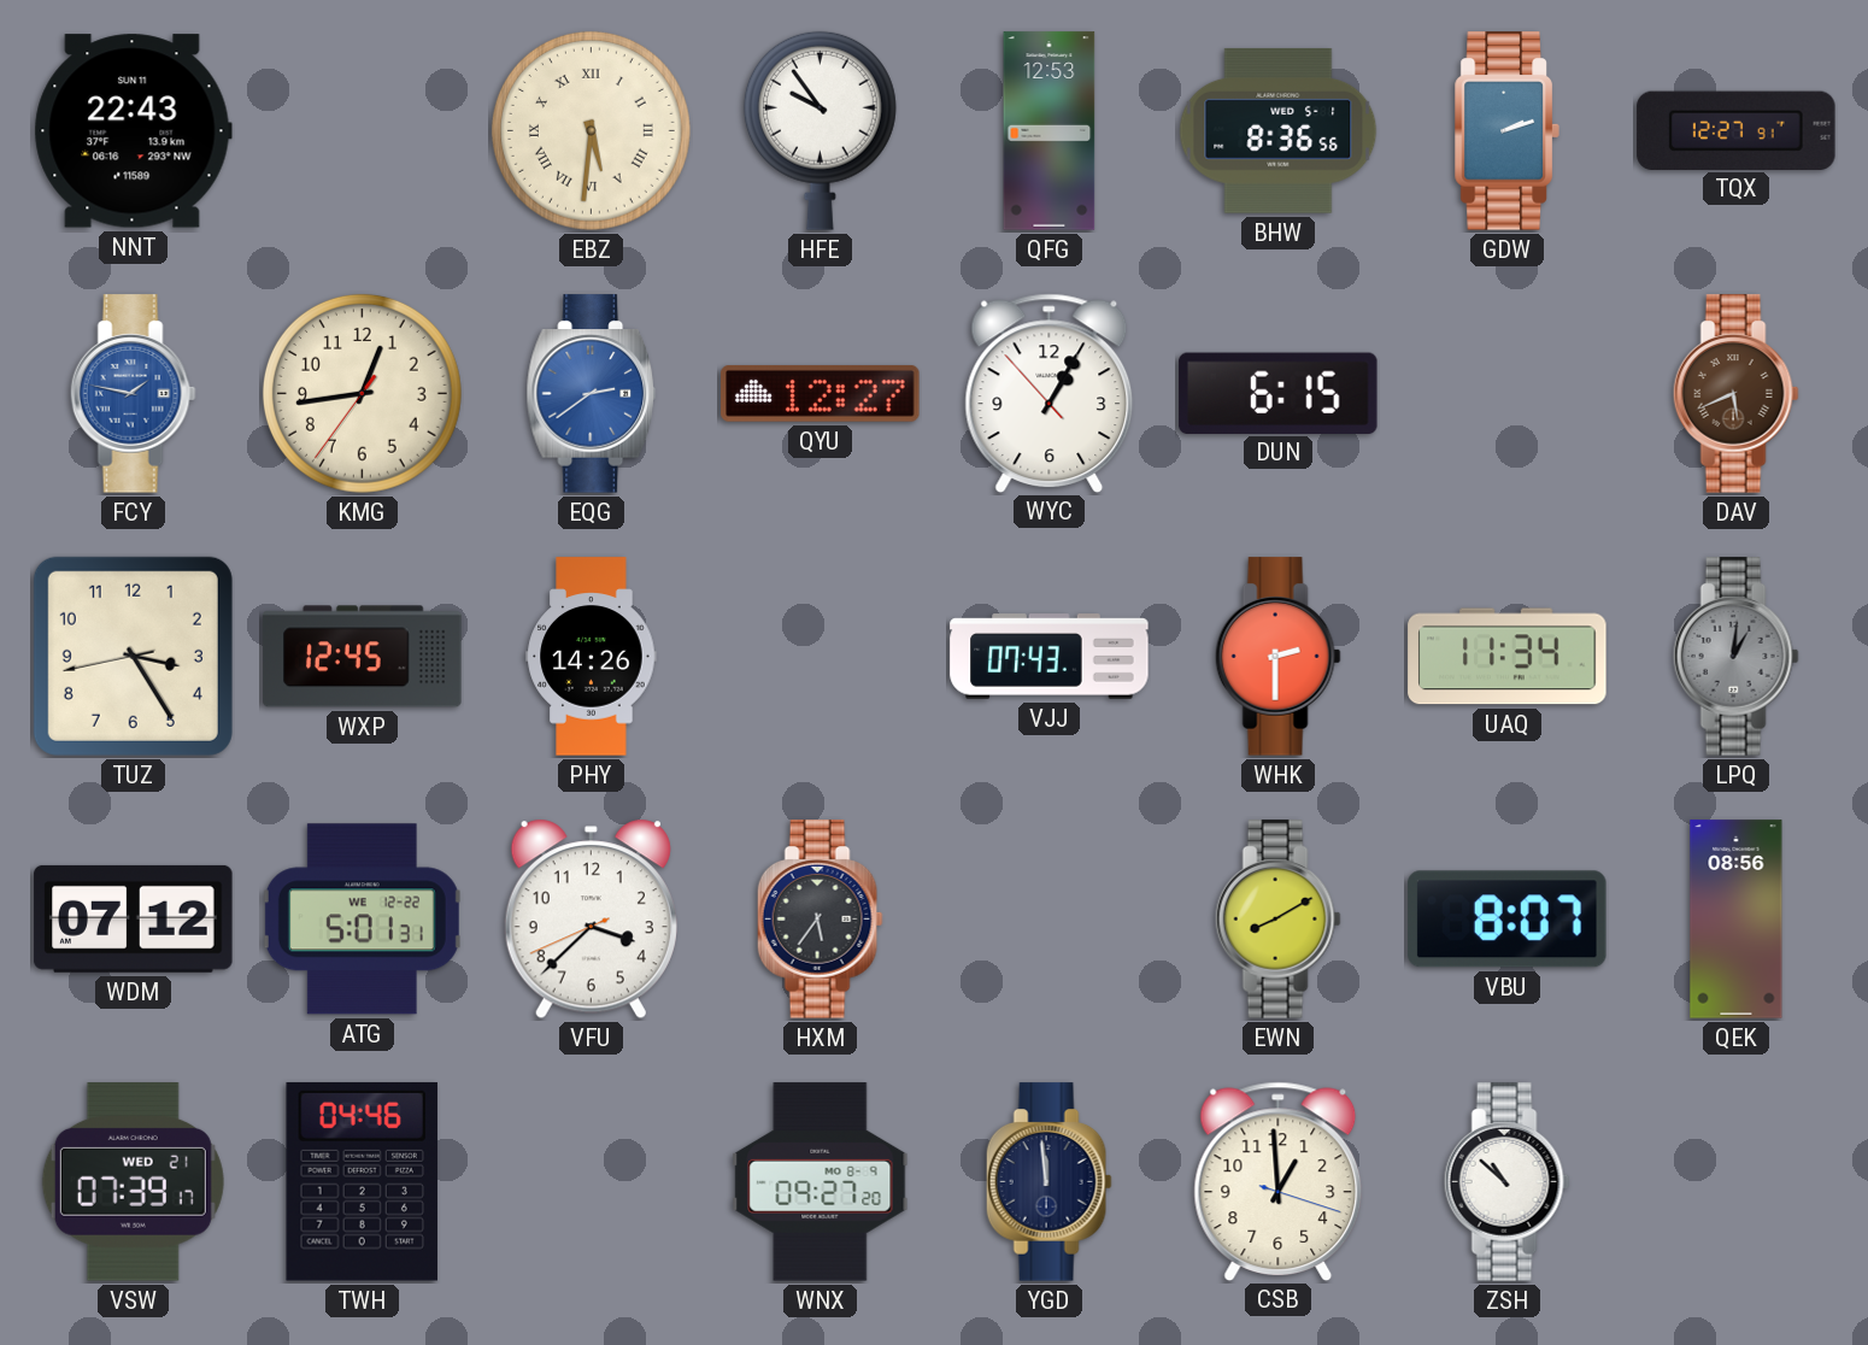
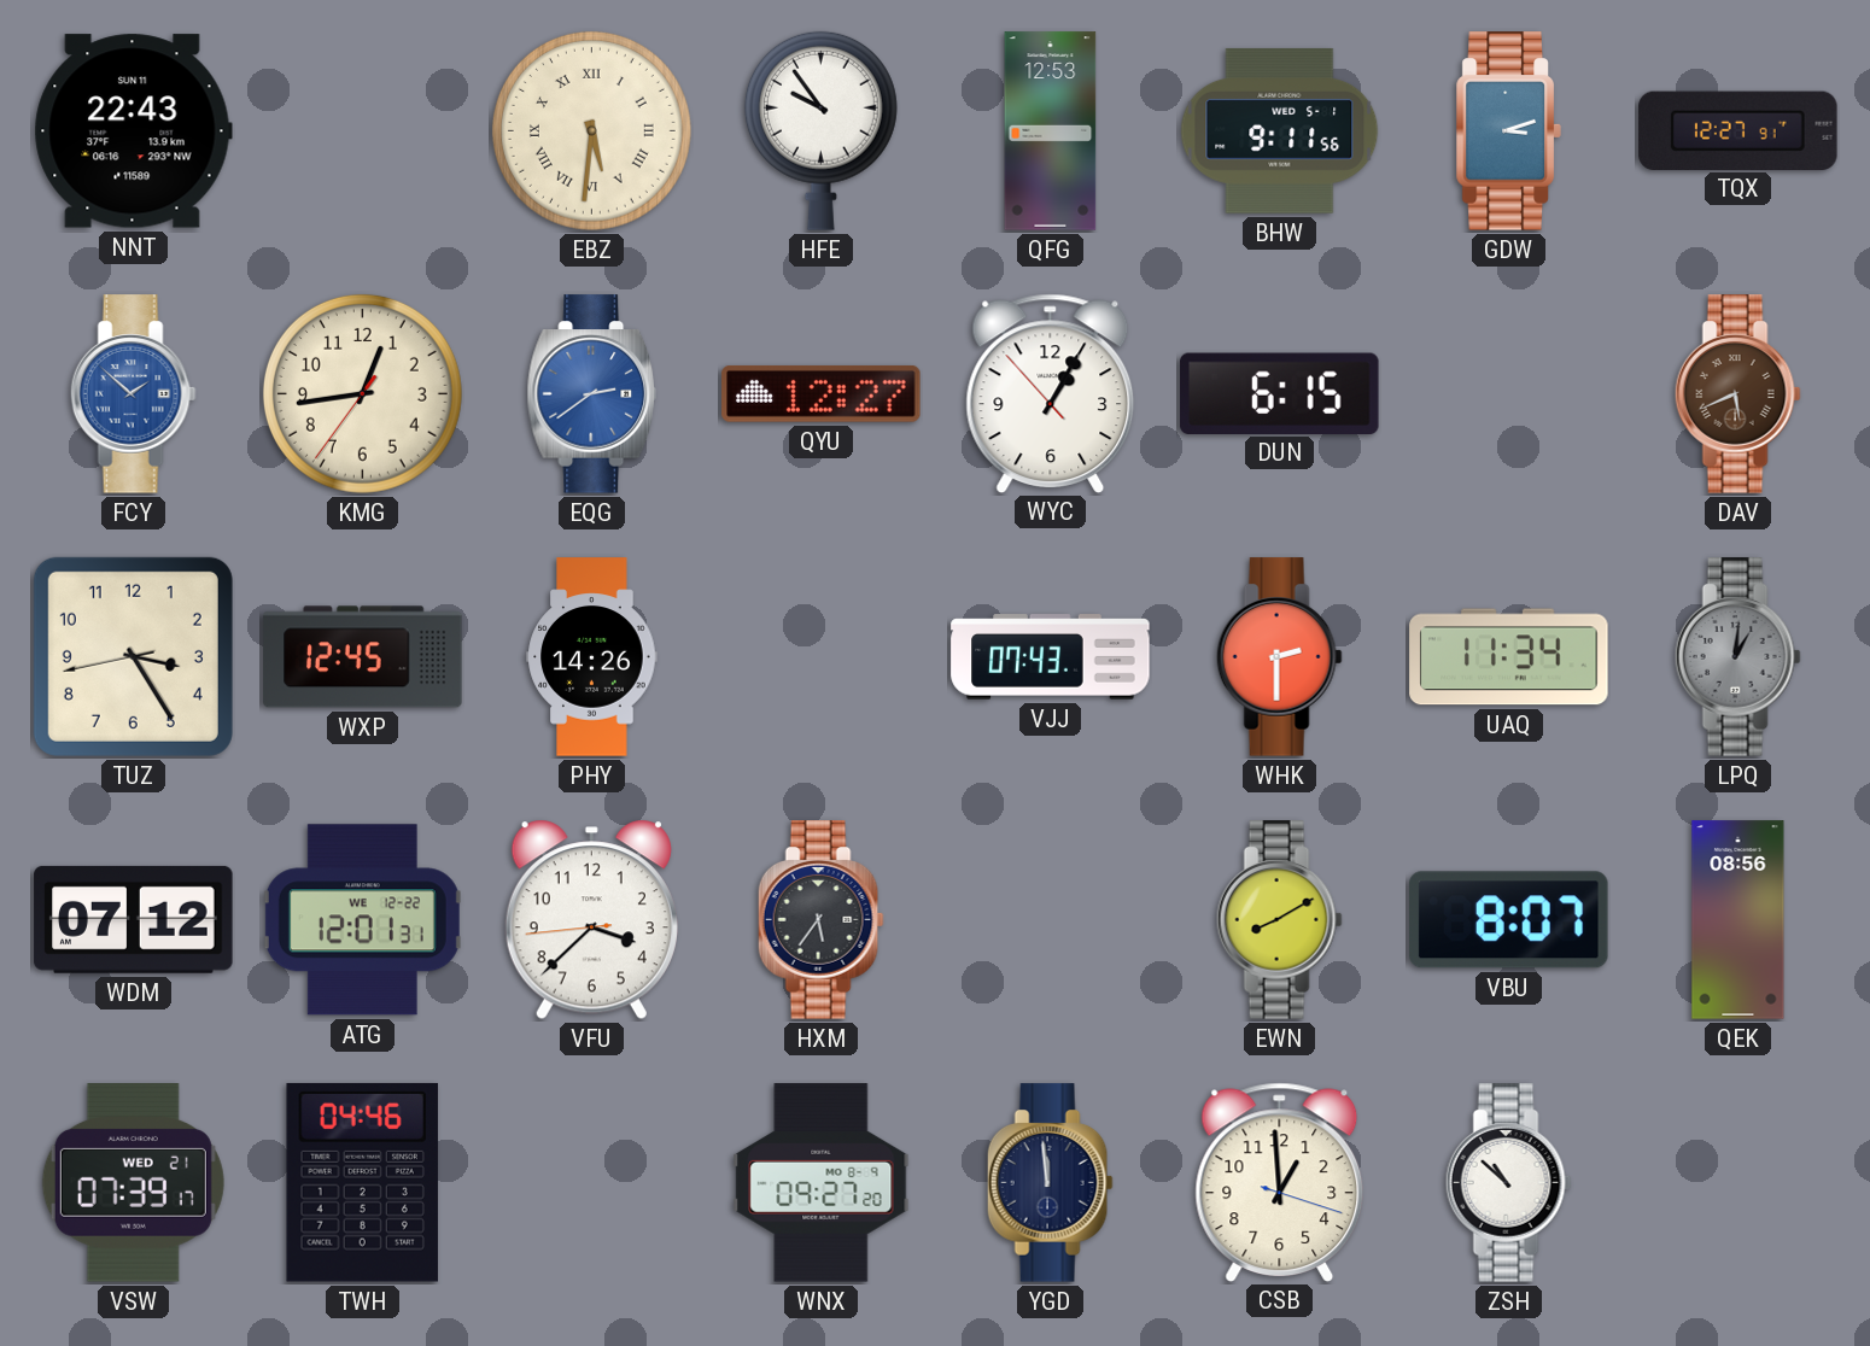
BHW: 8:36 -> 9:11 (1280, 131)
GDW: 2:12 -> 3:12 (1508, 131)
FCY: 1:47 -> 1:52 (133, 394)
ATG: 5:01 -> 12:01 (362, 920)
VFU: 3:37:41 -> 3:37:44 (591, 920)
